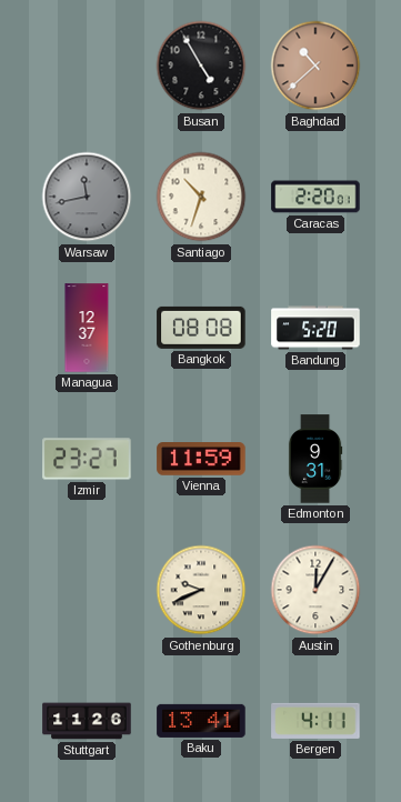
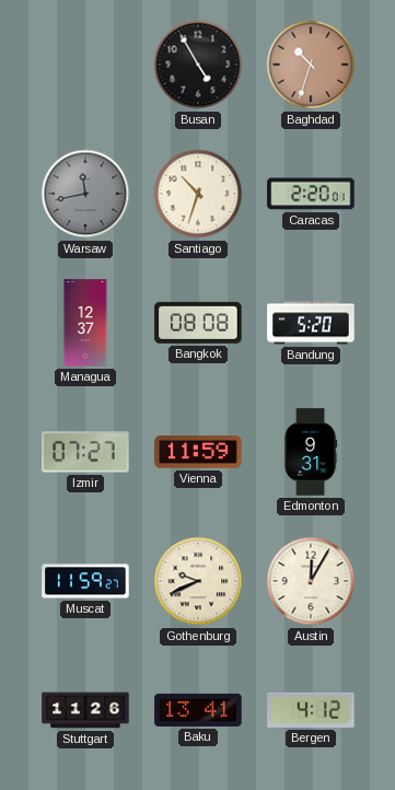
Baghdad: 10:38 -> 10:33 (311, 65)
Izmir: 23:27 -> 07:27 (85, 452)
Muscat: none -> 11:59 (85, 581)
Bergen: 4:11 -> 4:12 (311, 710)
